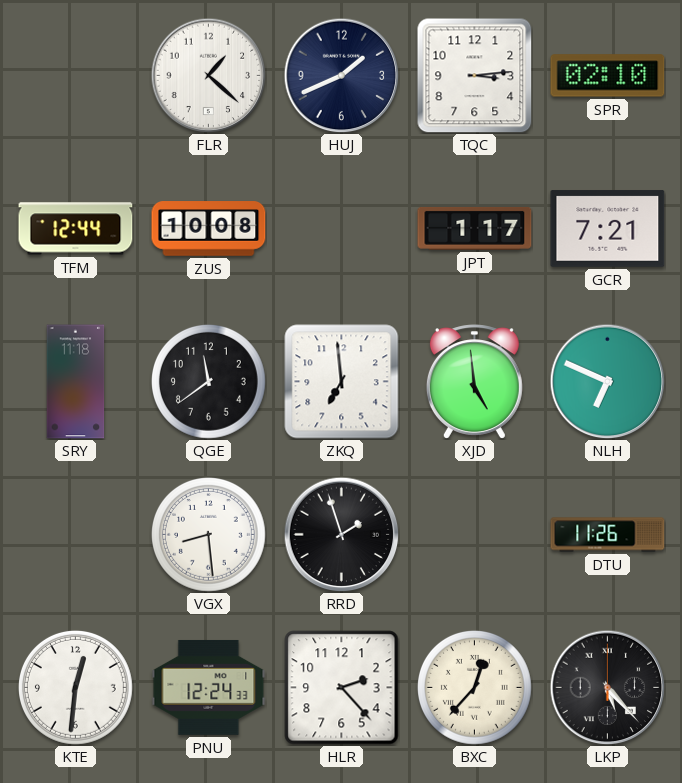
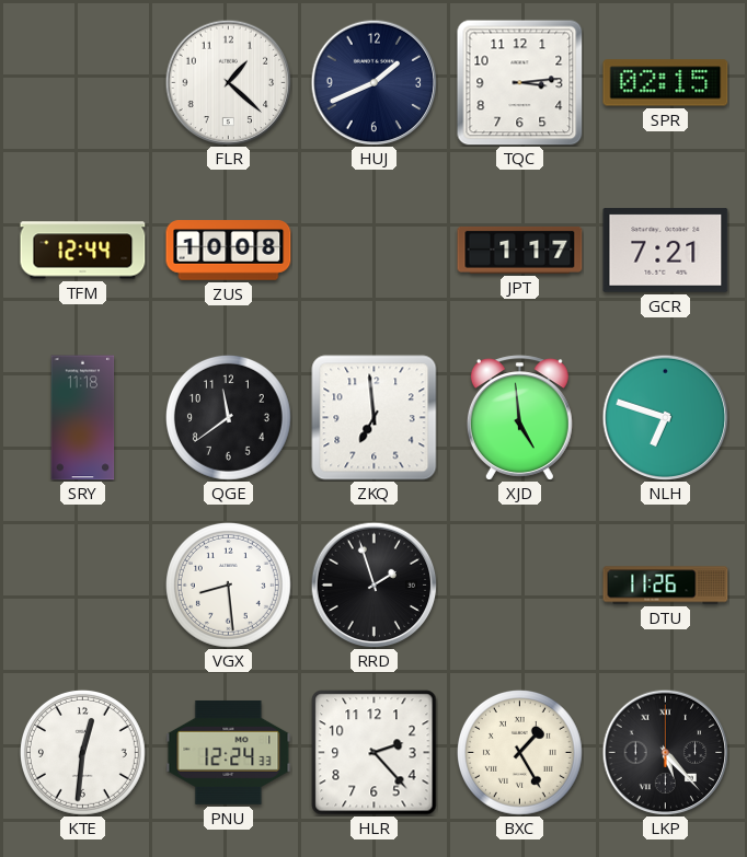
SPR: 02:10 -> 02:15 (666, 83)
NLH: 6:49 -> 6:48 (665, 417)
BXC: 12:37 -> 1:25 (519, 752)
